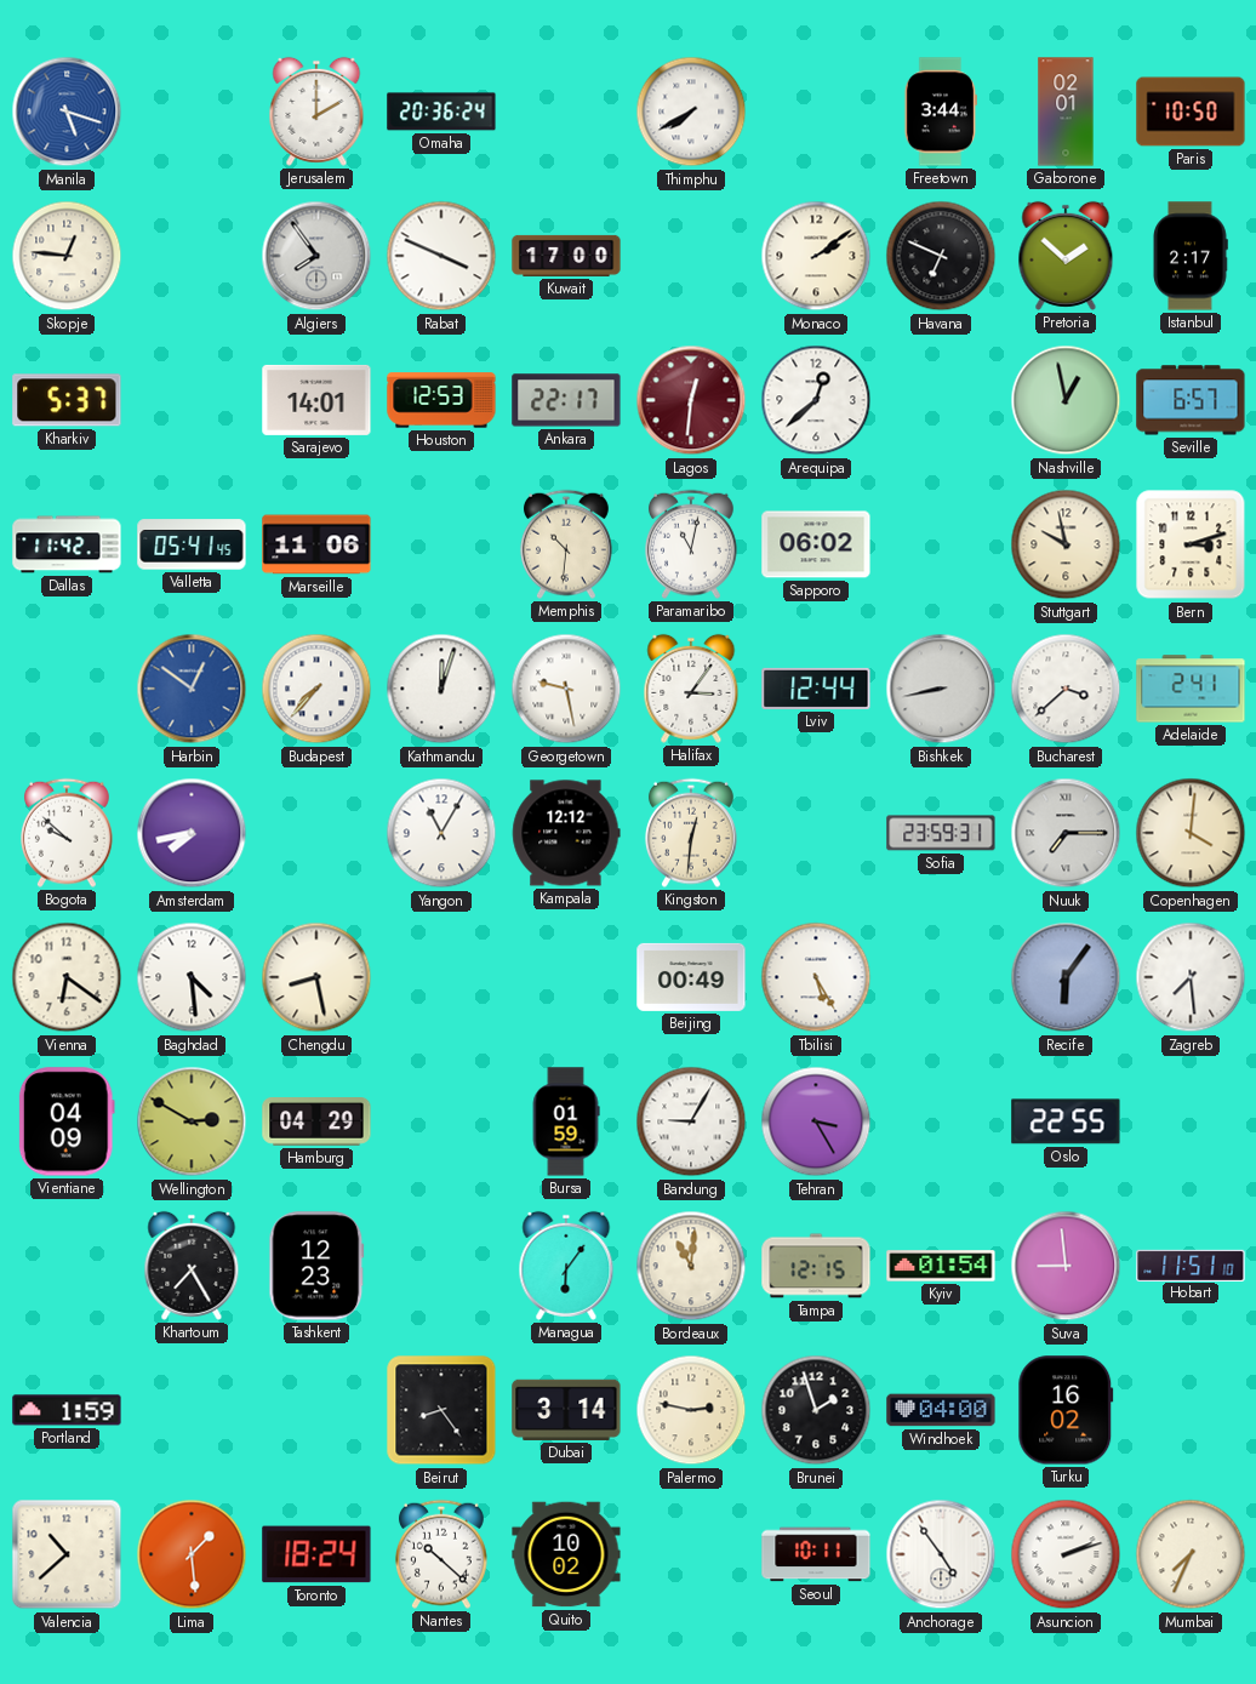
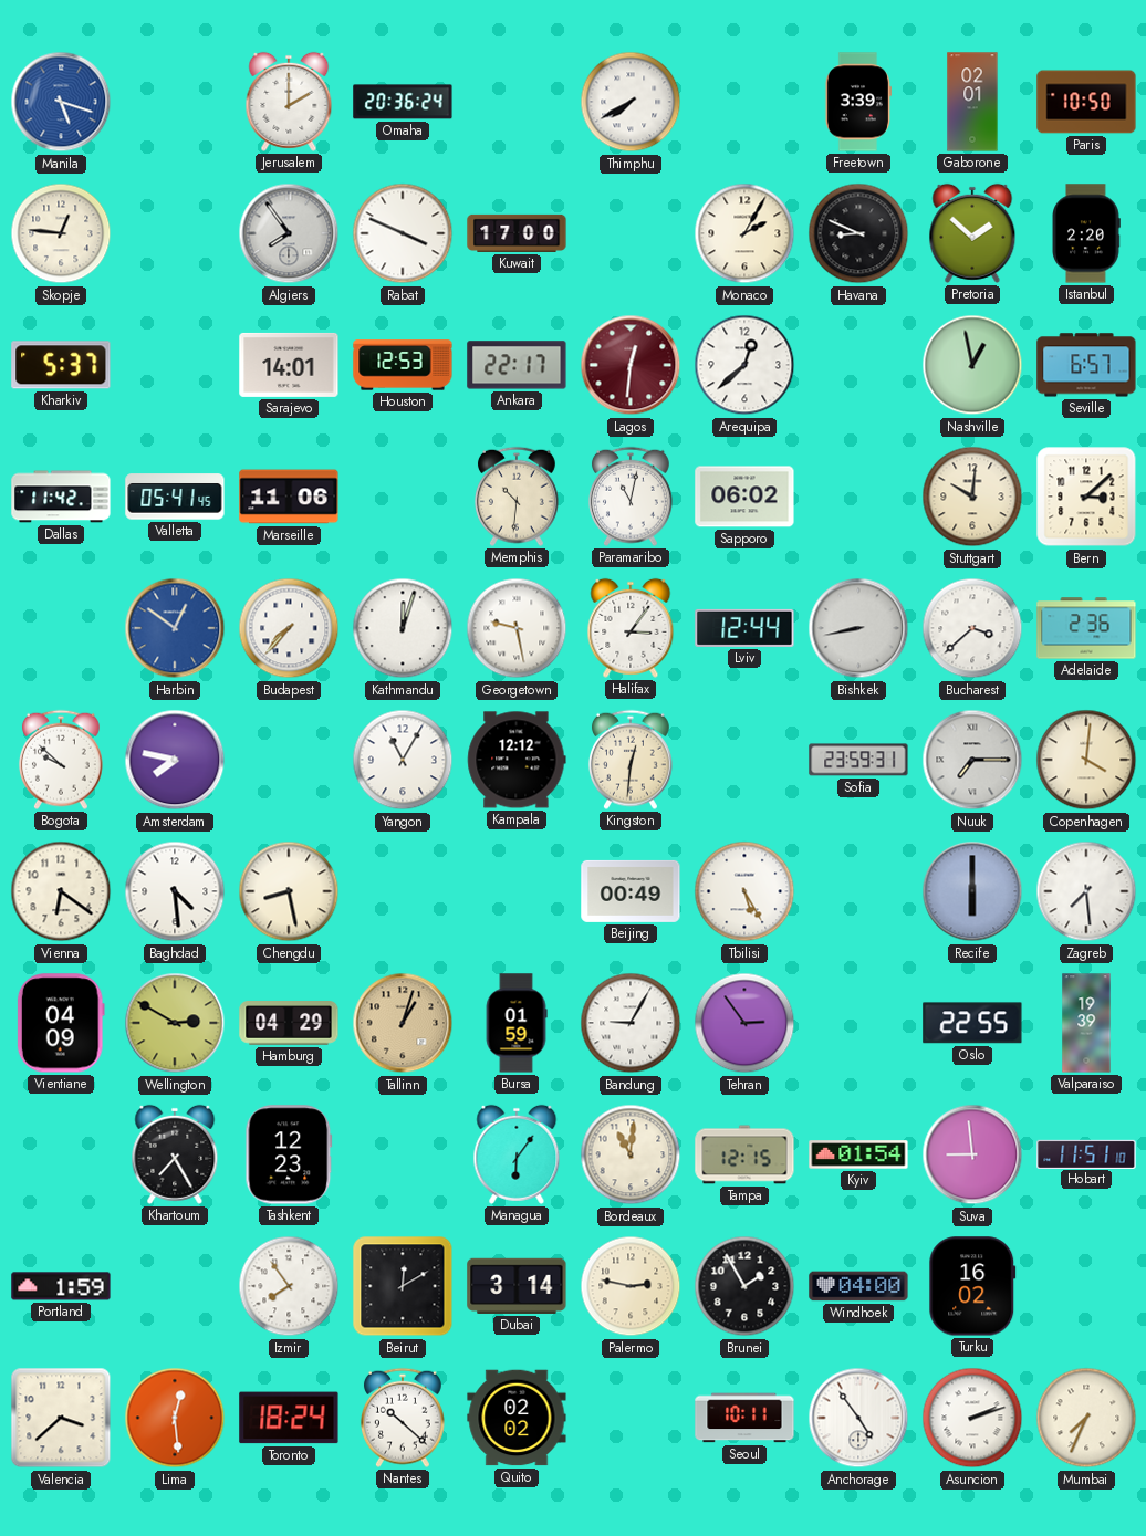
Freetown: 3:44 -> 3:39 (858, 102)
Monaco: 2:09 -> 2:05 (744, 233)
Havana: 6:49 -> 8:49 (858, 233)
Istanbul: 2:17 -> 2:20 (1086, 233)
Stuttgart: 9:58 -> 10:01 (972, 497)
Bern: 3:12 -> 3:08 (1086, 497)
Adelaide: 2:41 -> 2:36 (1086, 628)
Amsterdam: 7:43 -> 7:47 (175, 760)
Recife: 6:06 -> 6:00 (972, 891)
Tallinn: none -> 1:03 (403, 1023)
Tehran: 3:25 -> 2:54 (744, 1023)
Valparaiso: none -> 19:39 (1086, 1023)
Izmir: none -> 7:54 (289, 1286)
Beirut: 8:24 -> 12:10 (403, 1286)
Brunei: 1:57 -> 1:55 (744, 1286)
Valencia: 10:38 -> 3:38 (61, 1418)
Lima: 1:29 -> 12:29 (175, 1418)
Quito: 10:02 -> 02:02 (517, 1418)
